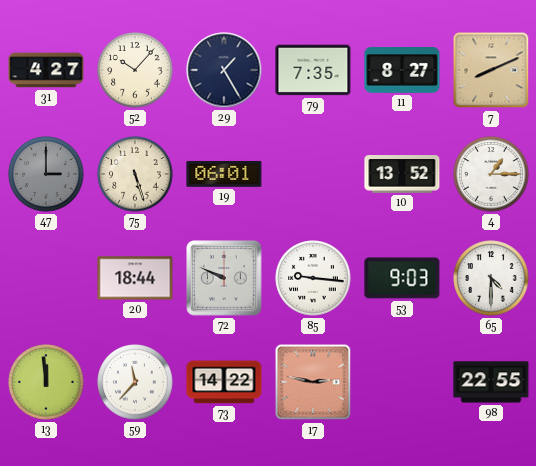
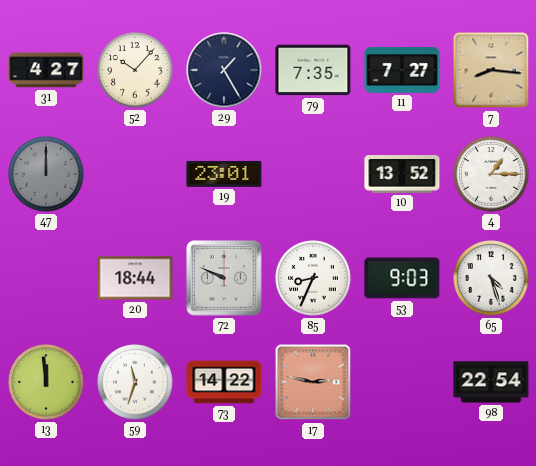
11: 8:27 -> 7:27 (402, 70)
7: 8:11 -> 8:16 (491, 70)
47: 3:00 -> 12:00 (46, 174)
75: 5:27 -> none (135, 174)
19: 06:01 -> 23:01 (224, 174)
85: 9:16 -> 8:34 (313, 278)
65: 4:30 -> 4:27 (491, 278)
59: 11:37 -> 11:33 (135, 382)
98: 22:55 -> 22:54 (491, 382)
